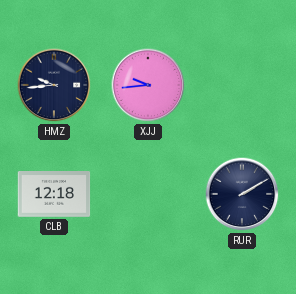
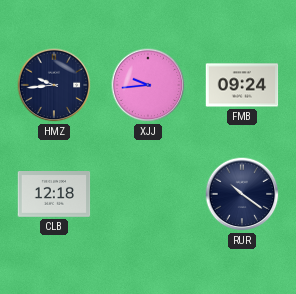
FMB: none -> 09:24 (242, 85)
RUR: 2:10 -> 10:21 (242, 194)
